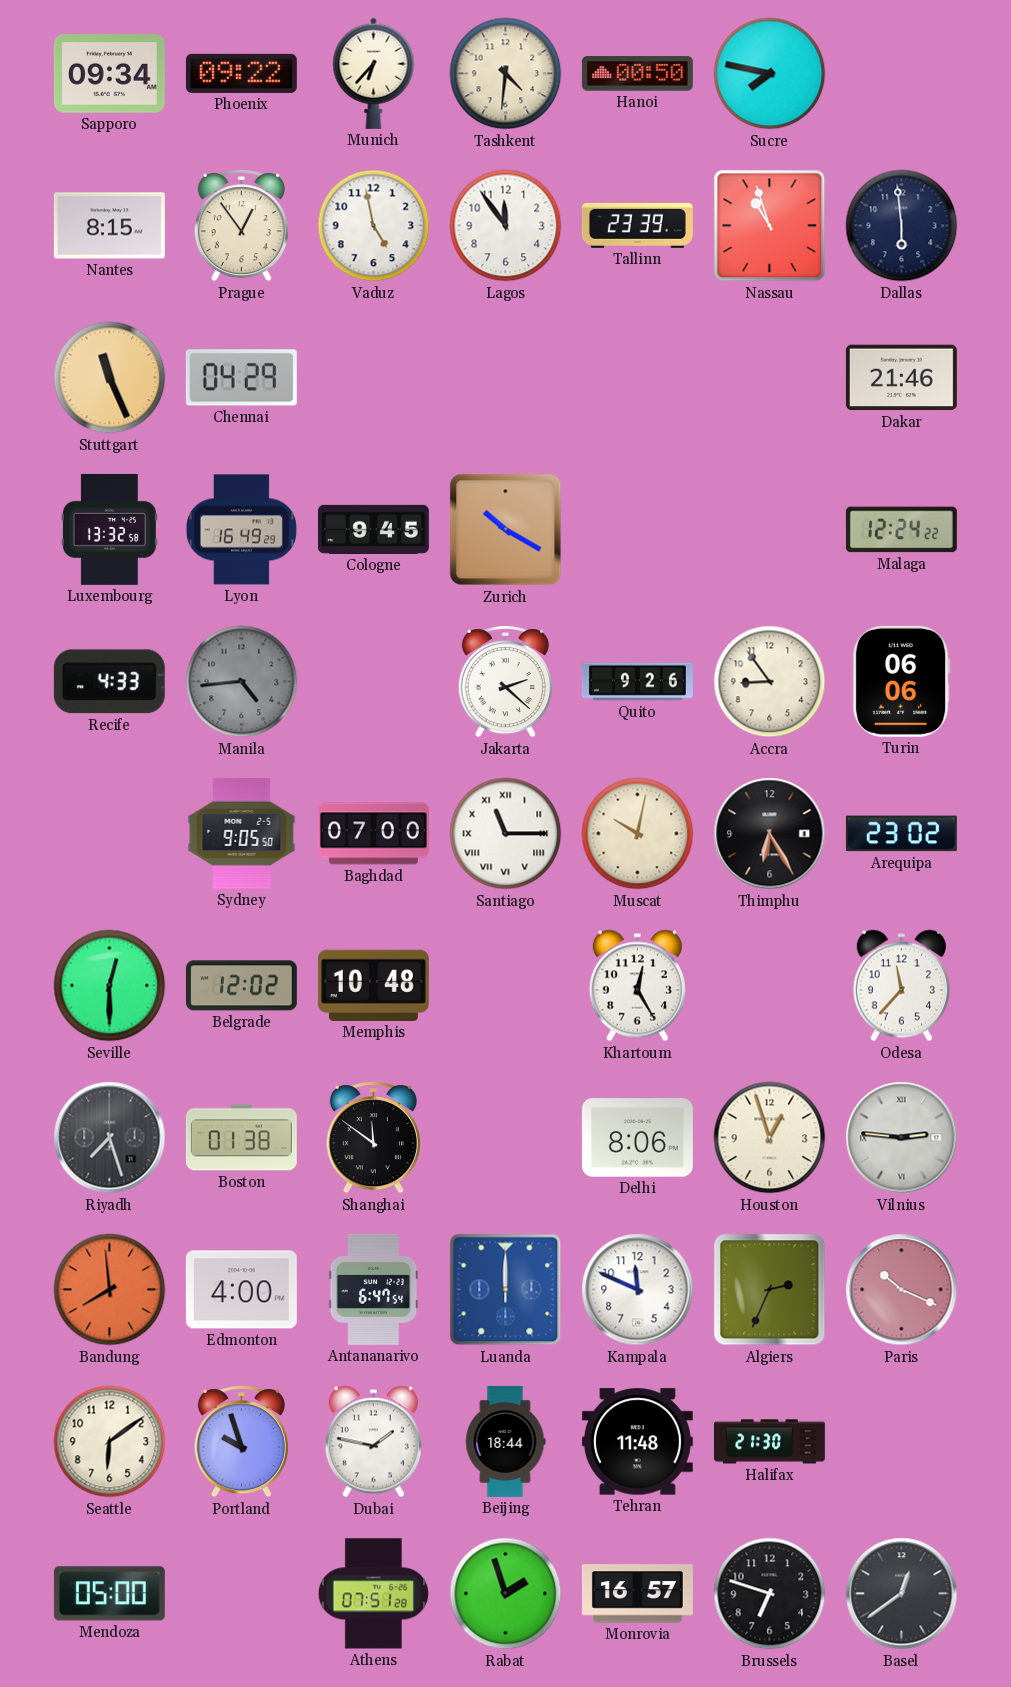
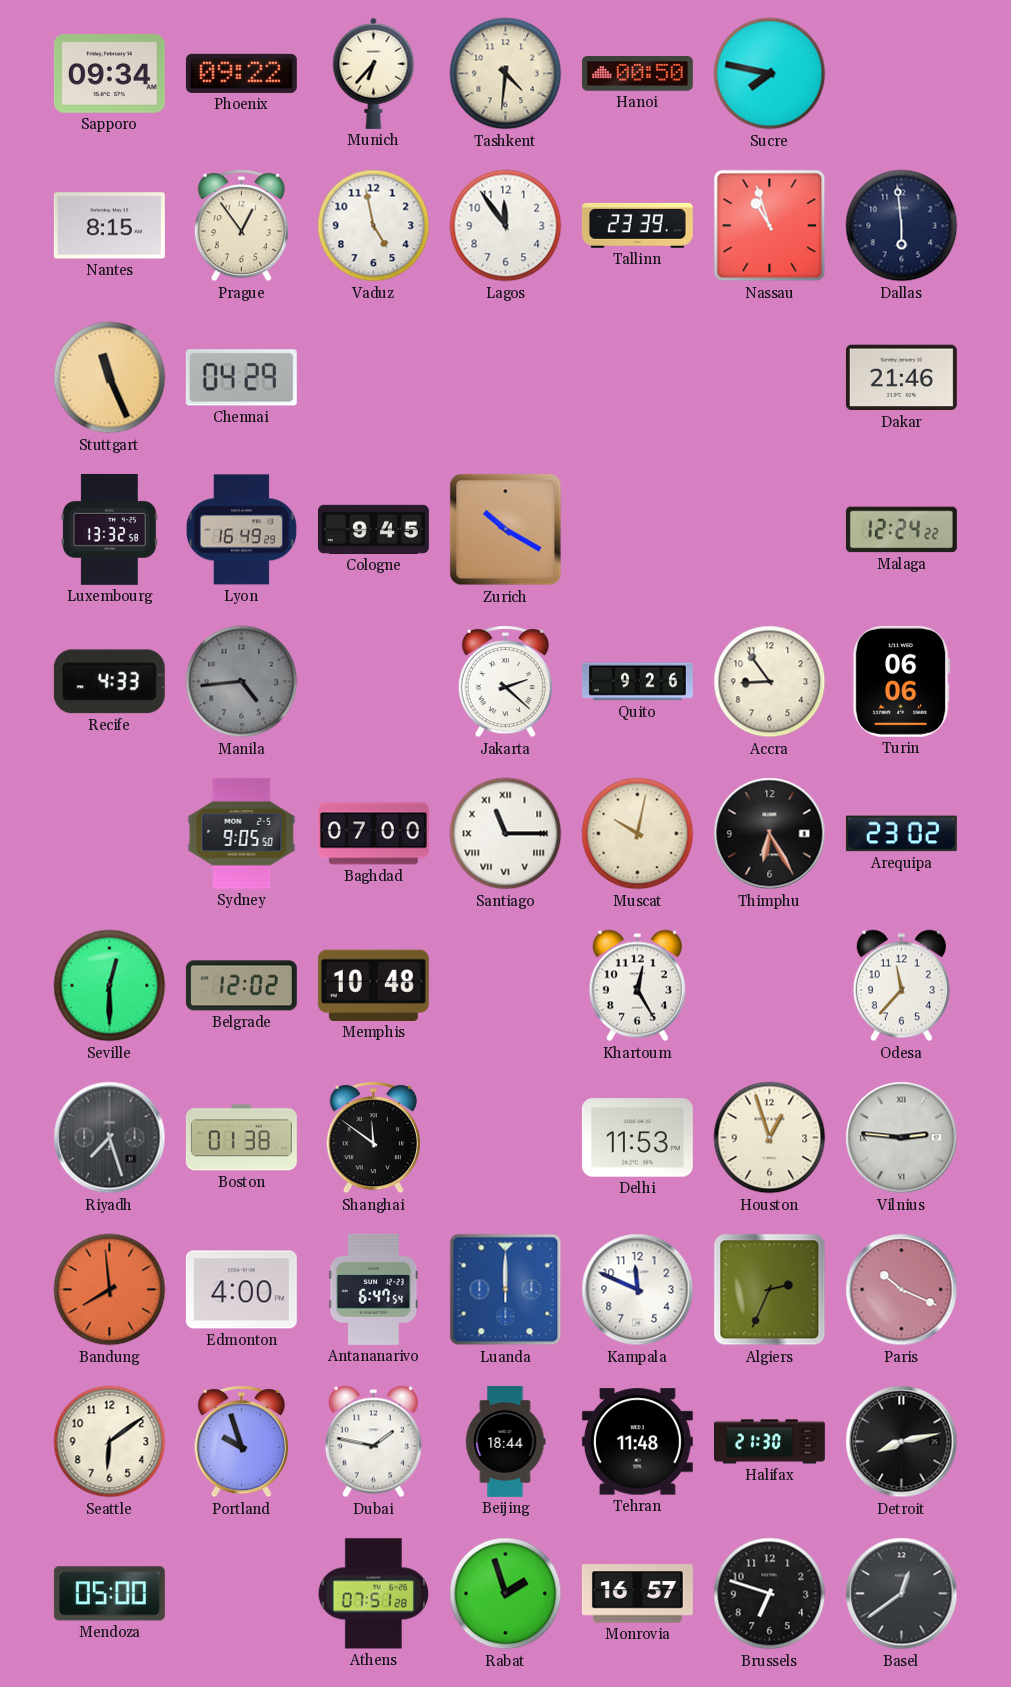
Delhi: 8:06 -> 11:53 (637, 1138)
Detroit: none -> 8:13 (902, 1442)
